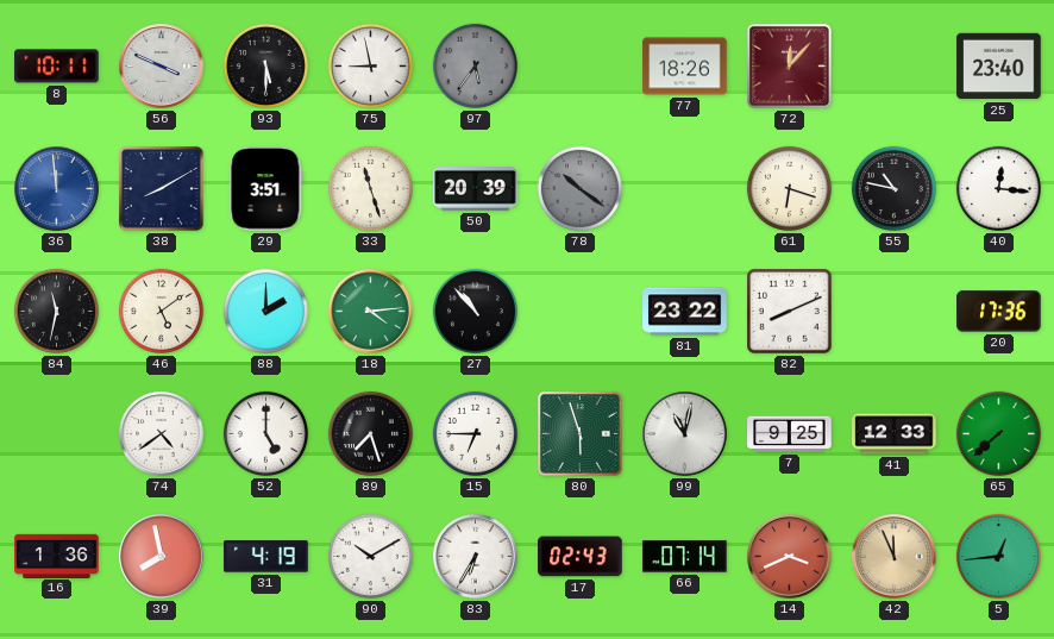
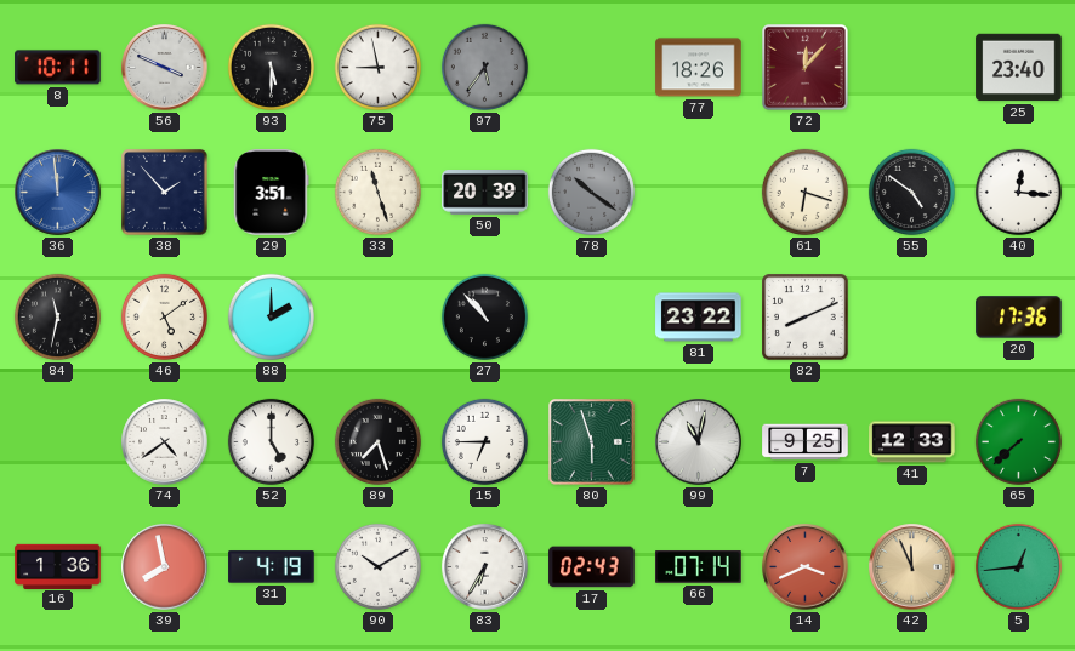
38: 8:10 -> 1:53 (165, 193)
55: 10:47 -> 4:51 (911, 192)
18: 4:14 -> none (371, 312)
